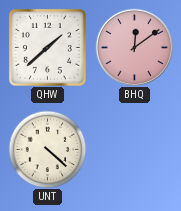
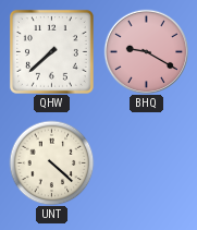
QHW: 1:38 -> 7:38 (51, 51)
BHQ: 12:09 -> 9:20 (146, 51)
